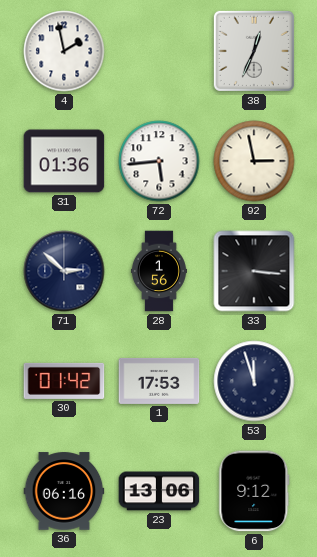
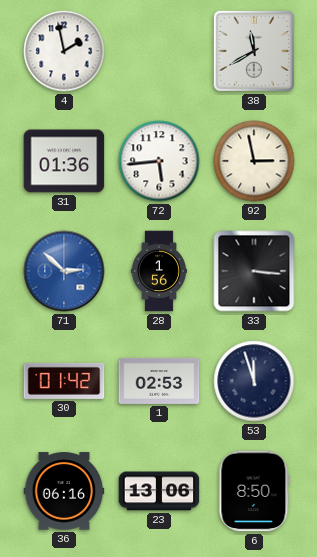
38: 12:34 -> 11:40 (254, 51)
71 dial: navy -> blue (64, 271)
1: 17:53 -> 02:53 (159, 381)
6: 9:12 -> 8:50 (254, 491)
